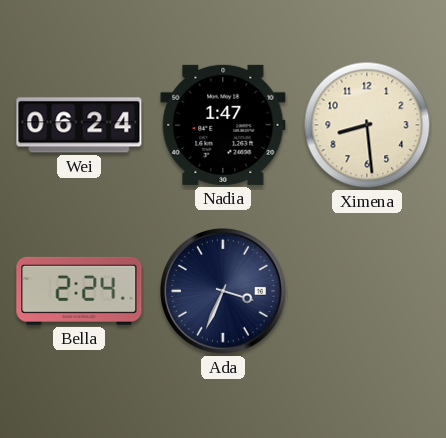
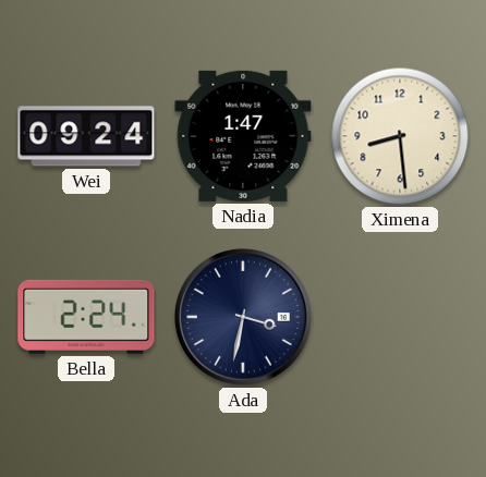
Wei: 06:24 -> 09:24 (86, 136)
Ada: 3:34 -> 3:32 (244, 318)
